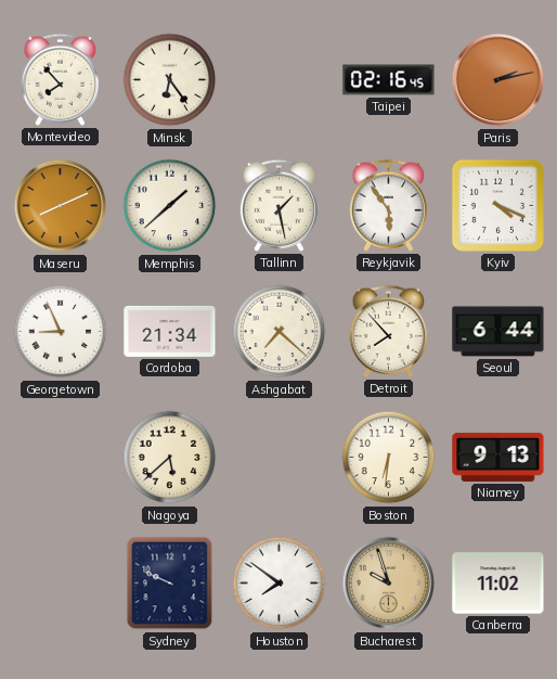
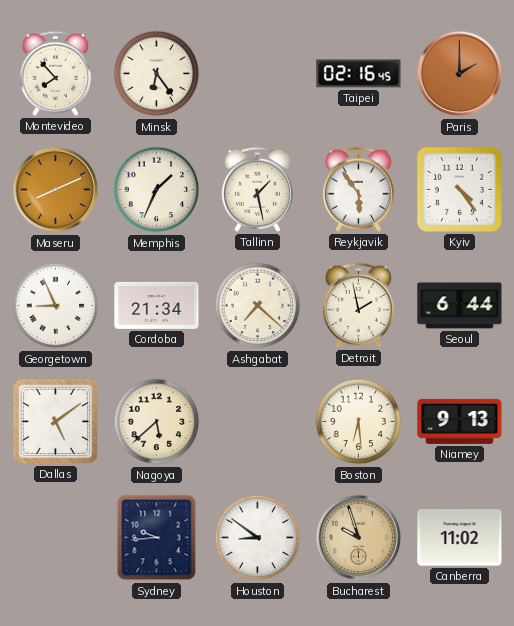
Paris: 2:13 -> 2:00 (460, 74)
Memphis: 1:38 -> 1:34 (157, 190)
Kyiv: 4:19 -> 4:24 (459, 189)
Detroit: 7:53 -> 1:58 (358, 305)
Dallas: none -> 5:09 (55, 421)
Boston: 6:31 -> 6:29 (359, 422)
Sydney: 9:49 -> 9:44 (157, 538)
Houston: 7:51 -> 8:51 (258, 538)
